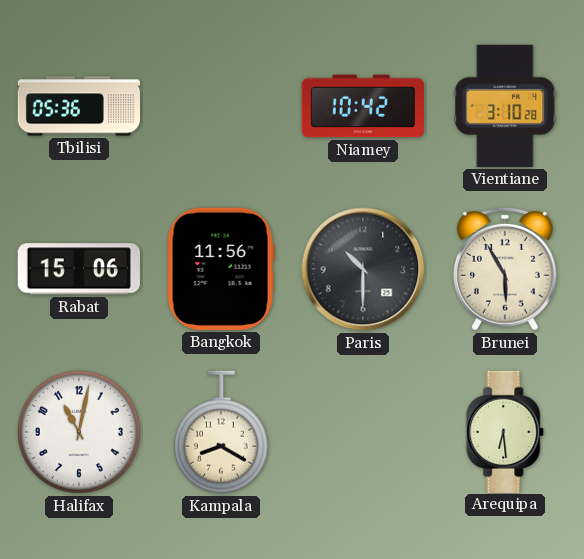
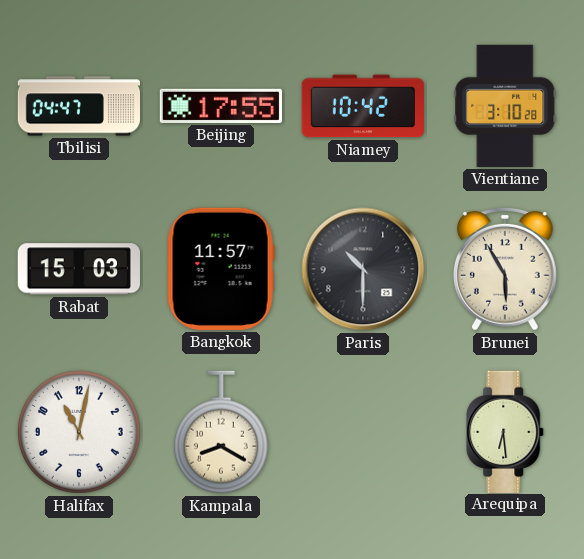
Tbilisi: 05:36 -> 04:47 (78, 106)
Beijing: none -> 17:55 (221, 106)
Rabat: 15:06 -> 15:03 (79, 269)
Bangkok: 11:56 -> 11:57 (221, 269)
